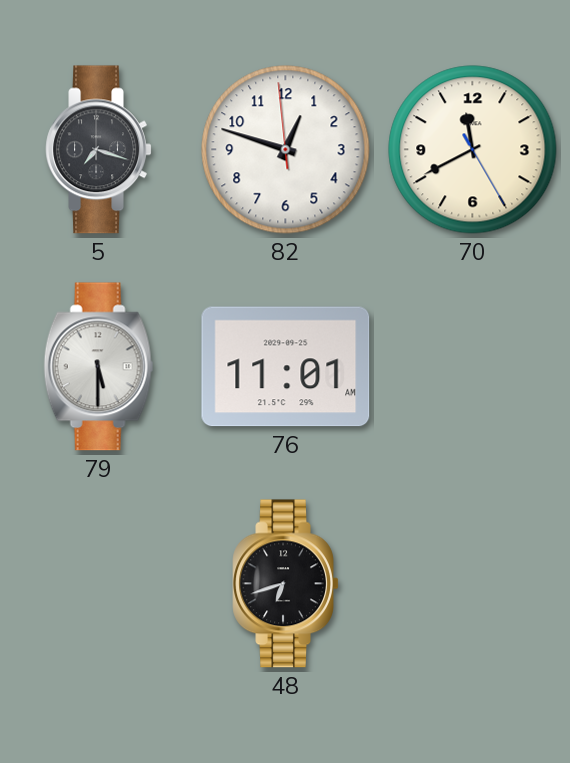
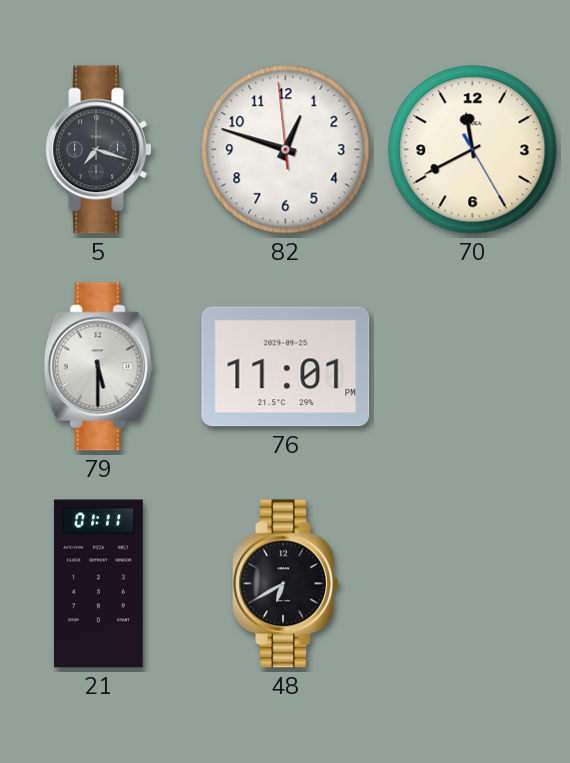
76: 11:01 AM -> 11:01 PM (286, 367)
21: none -> 01:11 (98, 584)
48: 6:42 -> 6:40 (286, 584)
